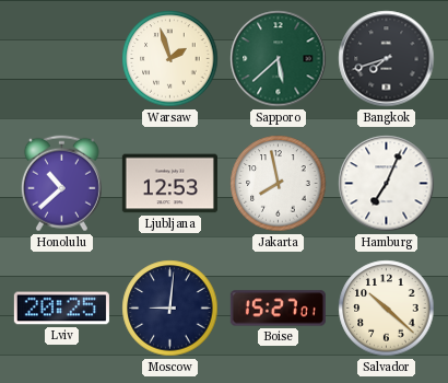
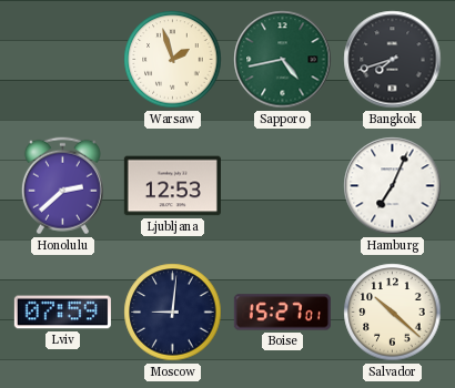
Sapporo: 5:38 -> 4:43 (283, 60)
Honolulu: 10:38 -> 2:38 (62, 186)
Jakarta: 7:58 -> none (279, 184)
Lviv: 20:25 -> 07:59 (62, 313)
